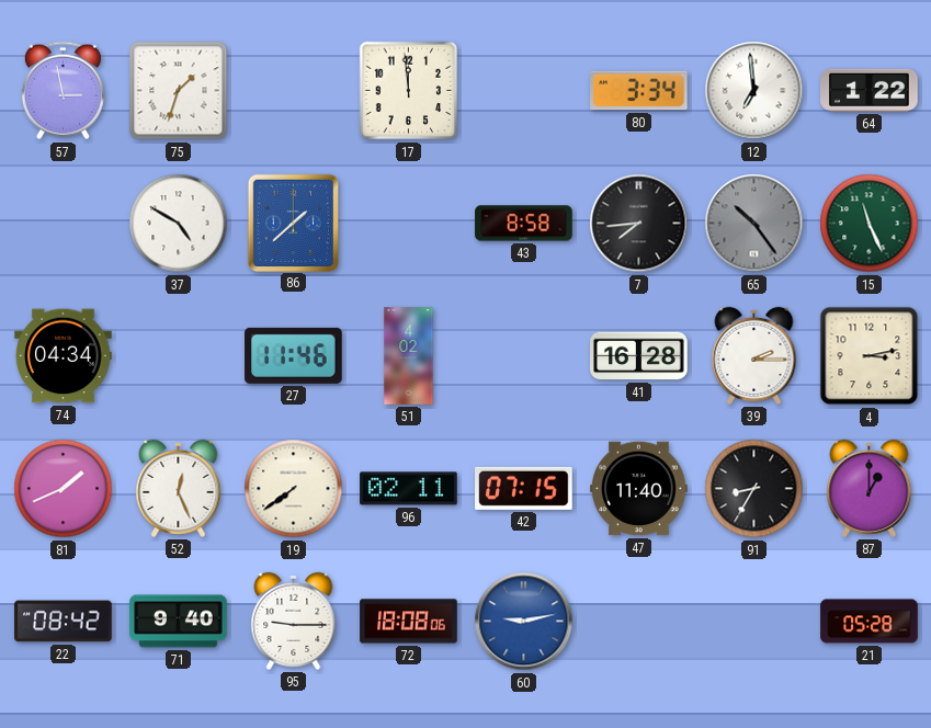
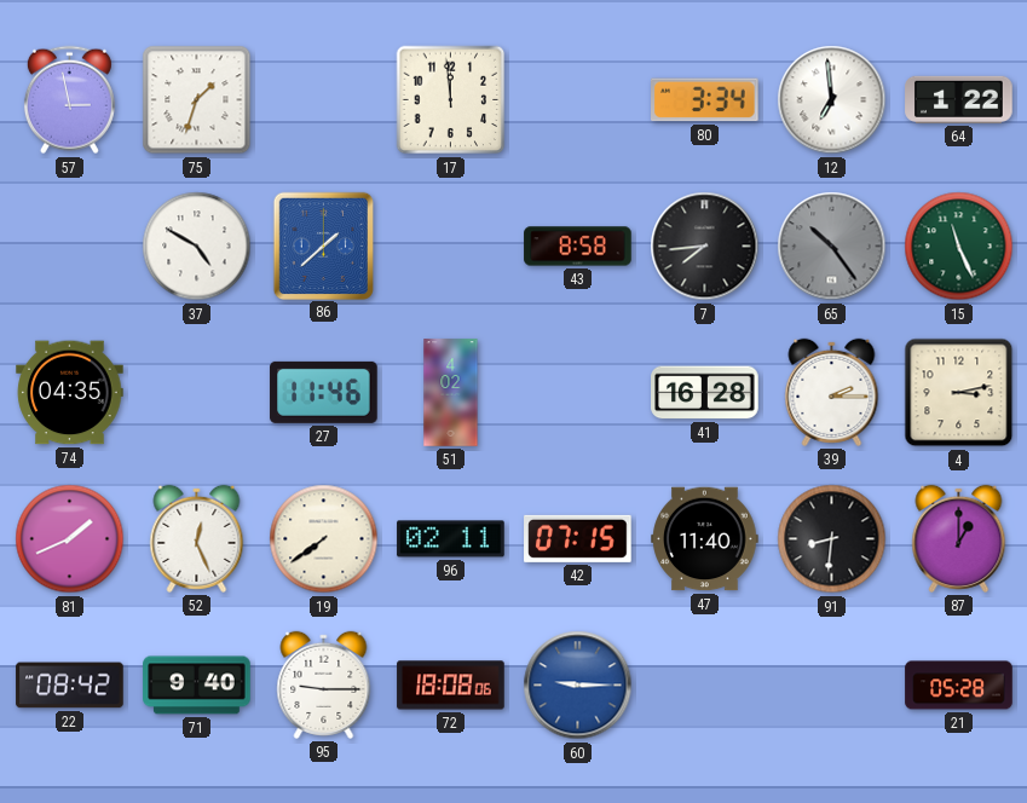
74: 04:34 -> 04:35 (70, 393)
91: 8:35 -> 8:31 (832, 539)
60: 9:13 -> 9:15 (578, 686)
